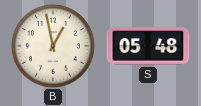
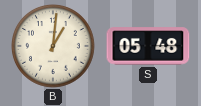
B: 12:58 -> 1:01 (54, 47)
